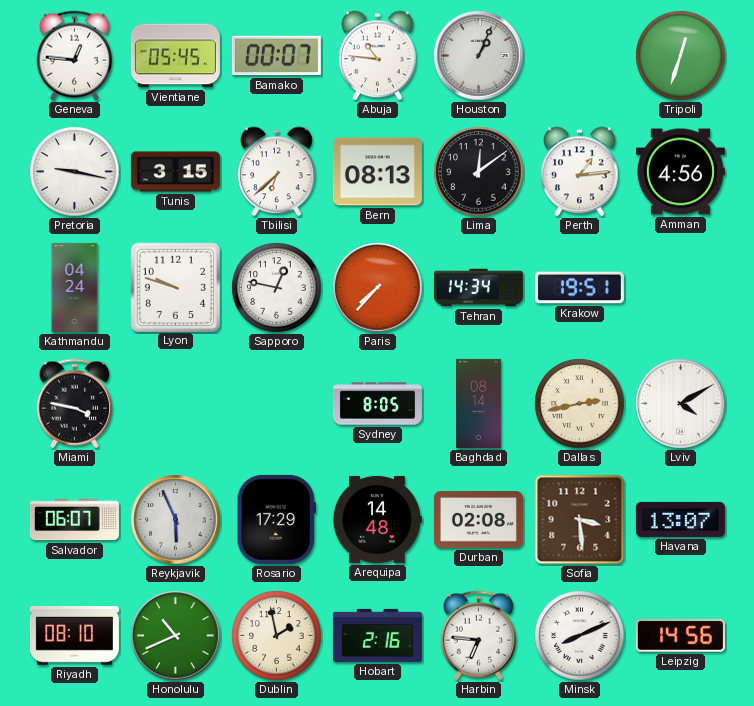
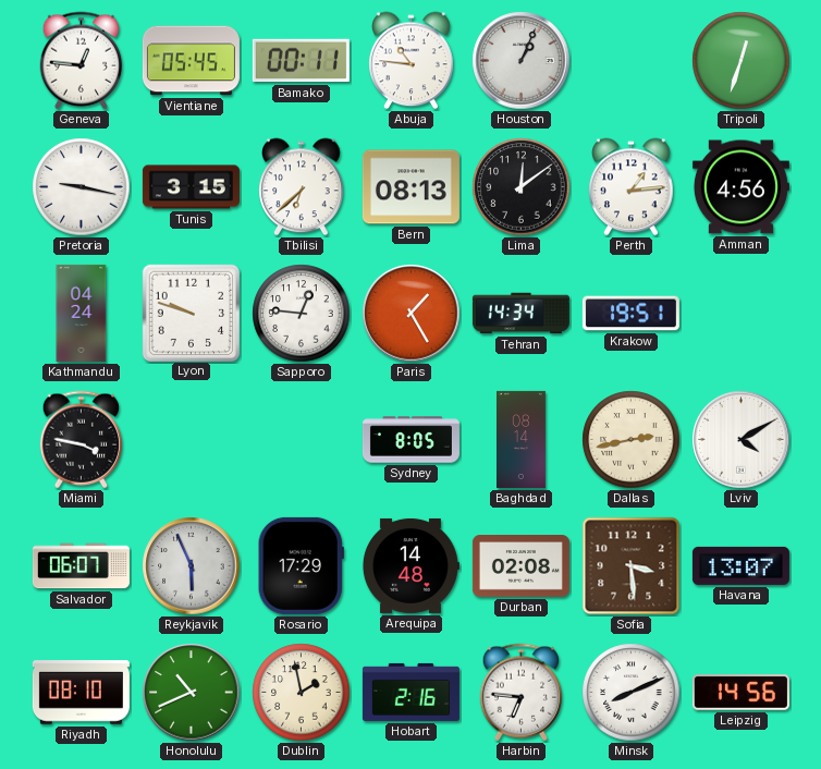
Bamako: 00:07 -> 00:11 (301, 61)
Sapporo: 12:47 -> 12:46 (302, 314)
Paris: 7:37 -> 1:25 (412, 314)
